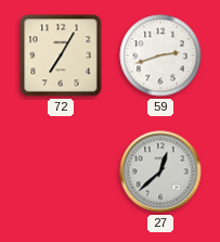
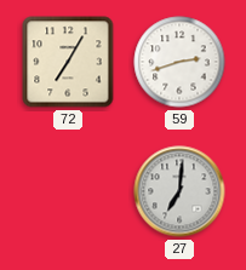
27: 12:38 -> 7:01 (179, 191)
